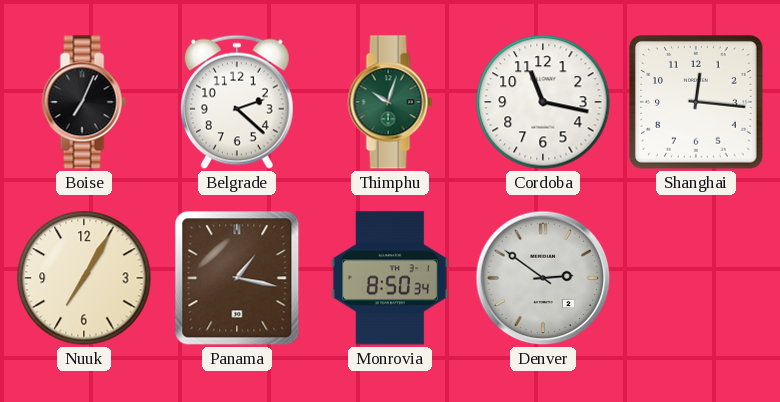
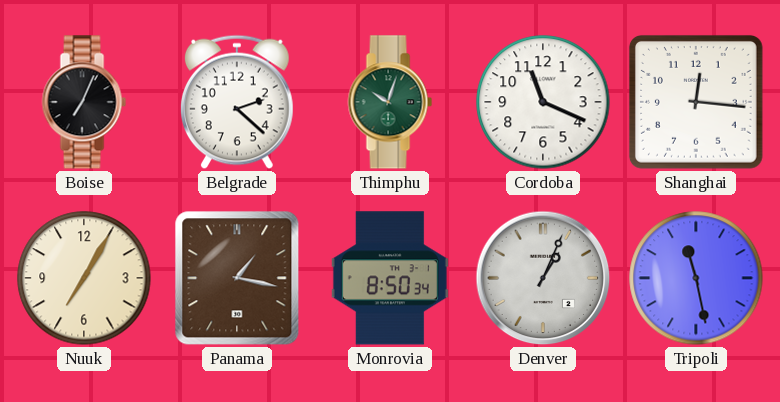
Cordoba: 11:17 -> 11:19 (543, 102)
Denver: 2:51 -> 1:04 (543, 278)
Tripoli: none -> 11:28 (696, 278)
